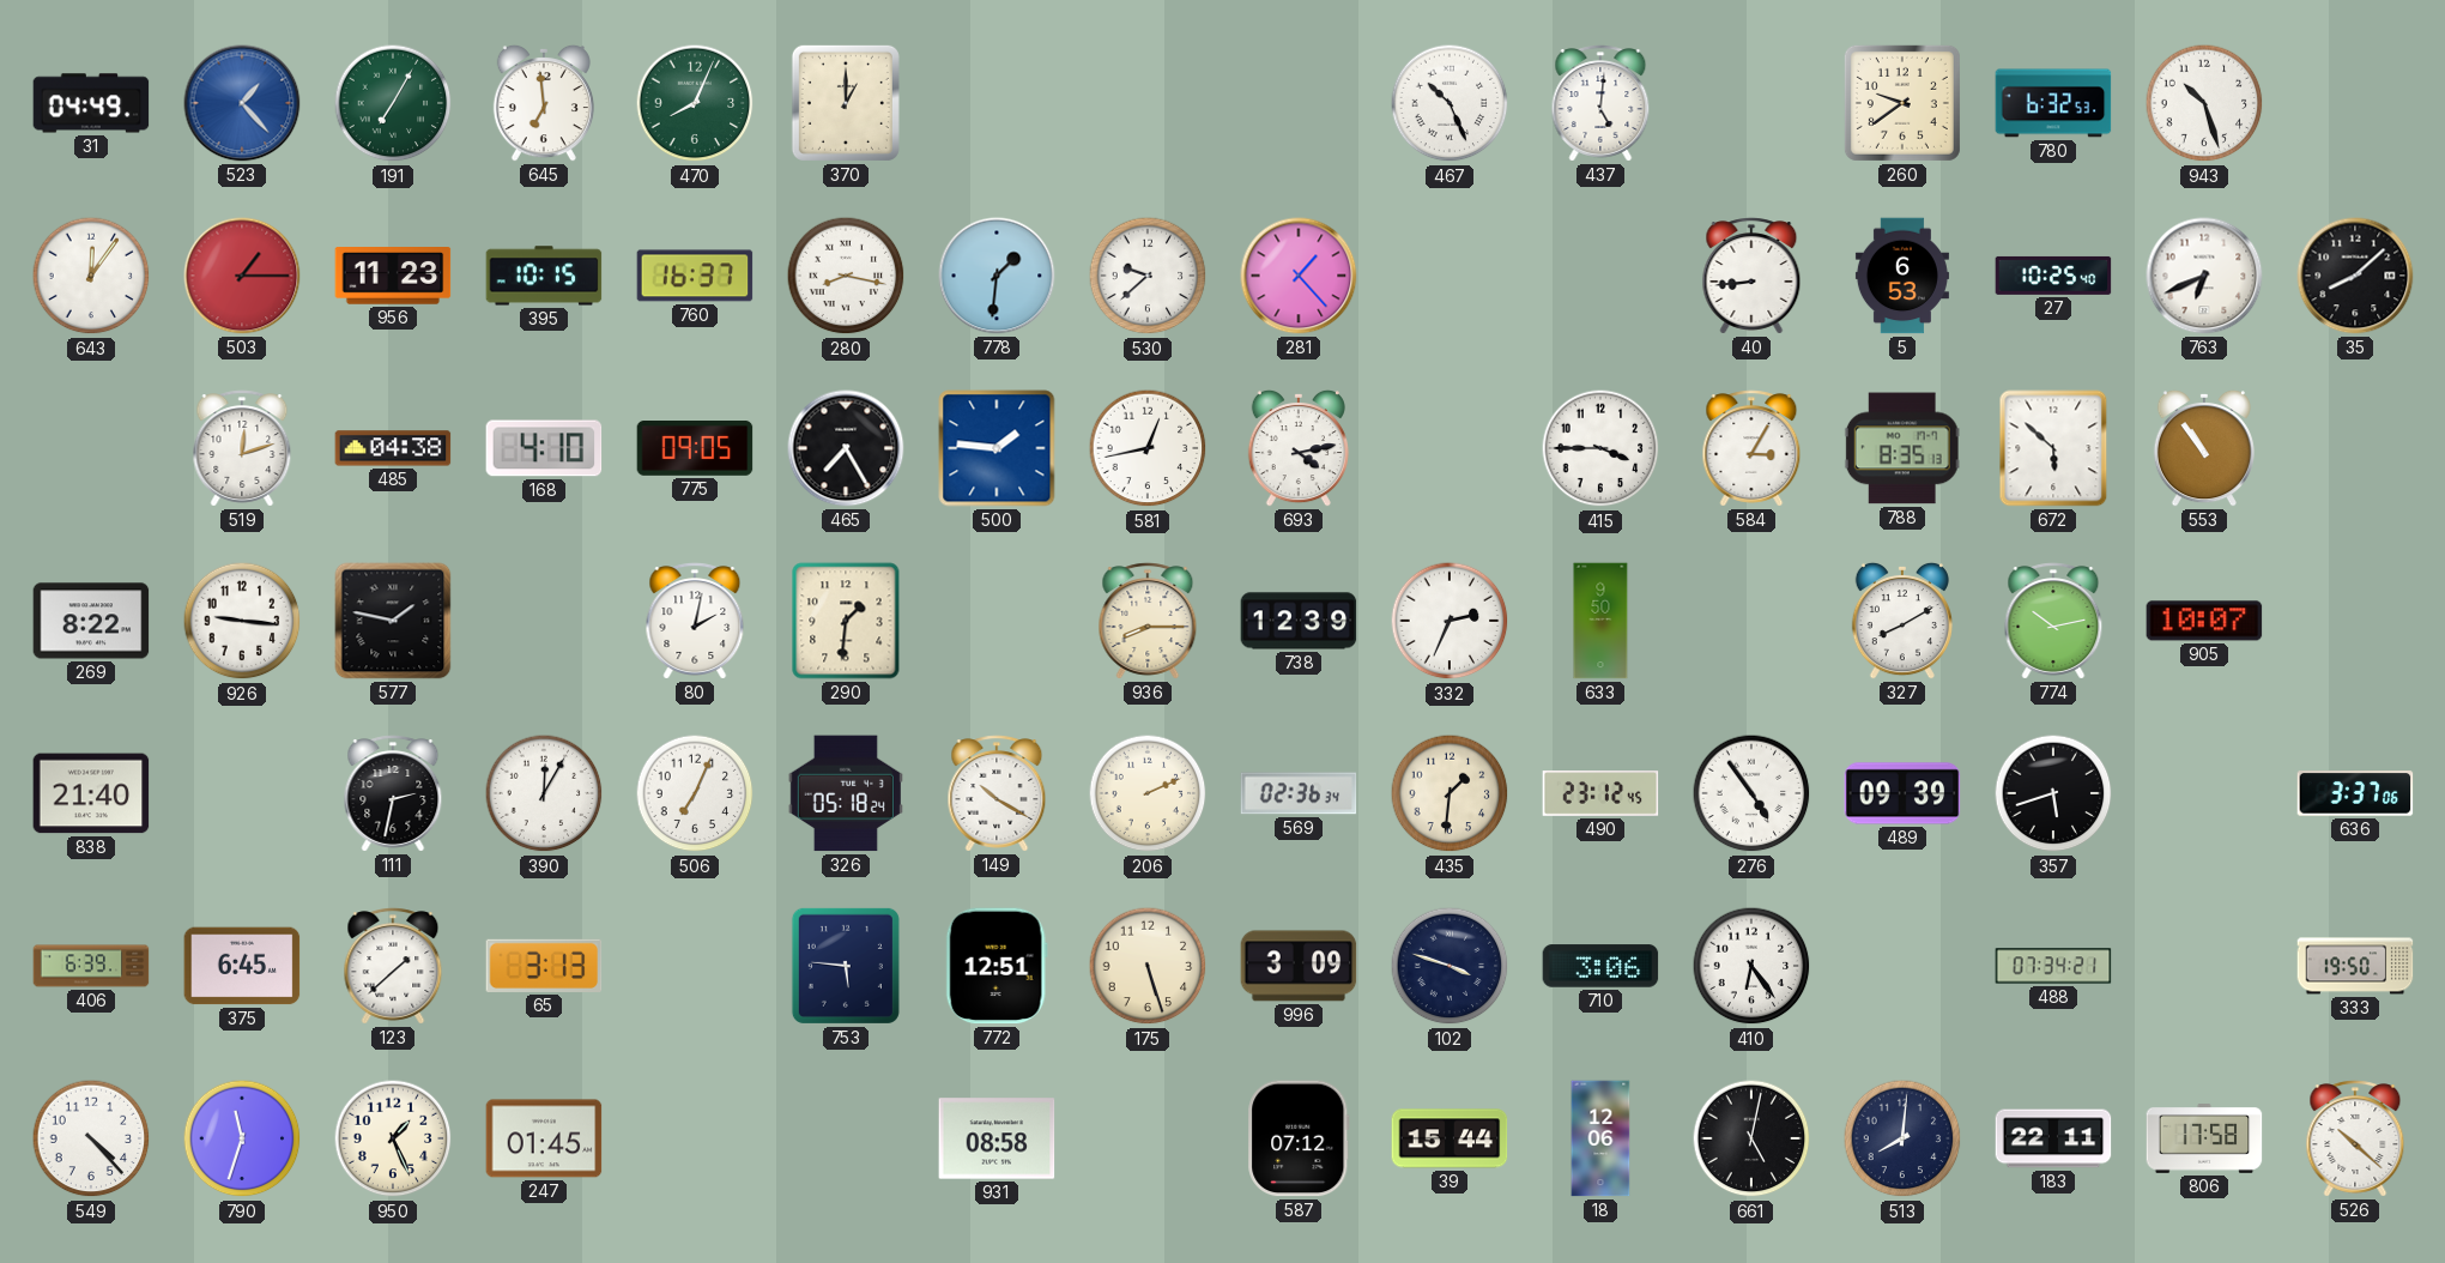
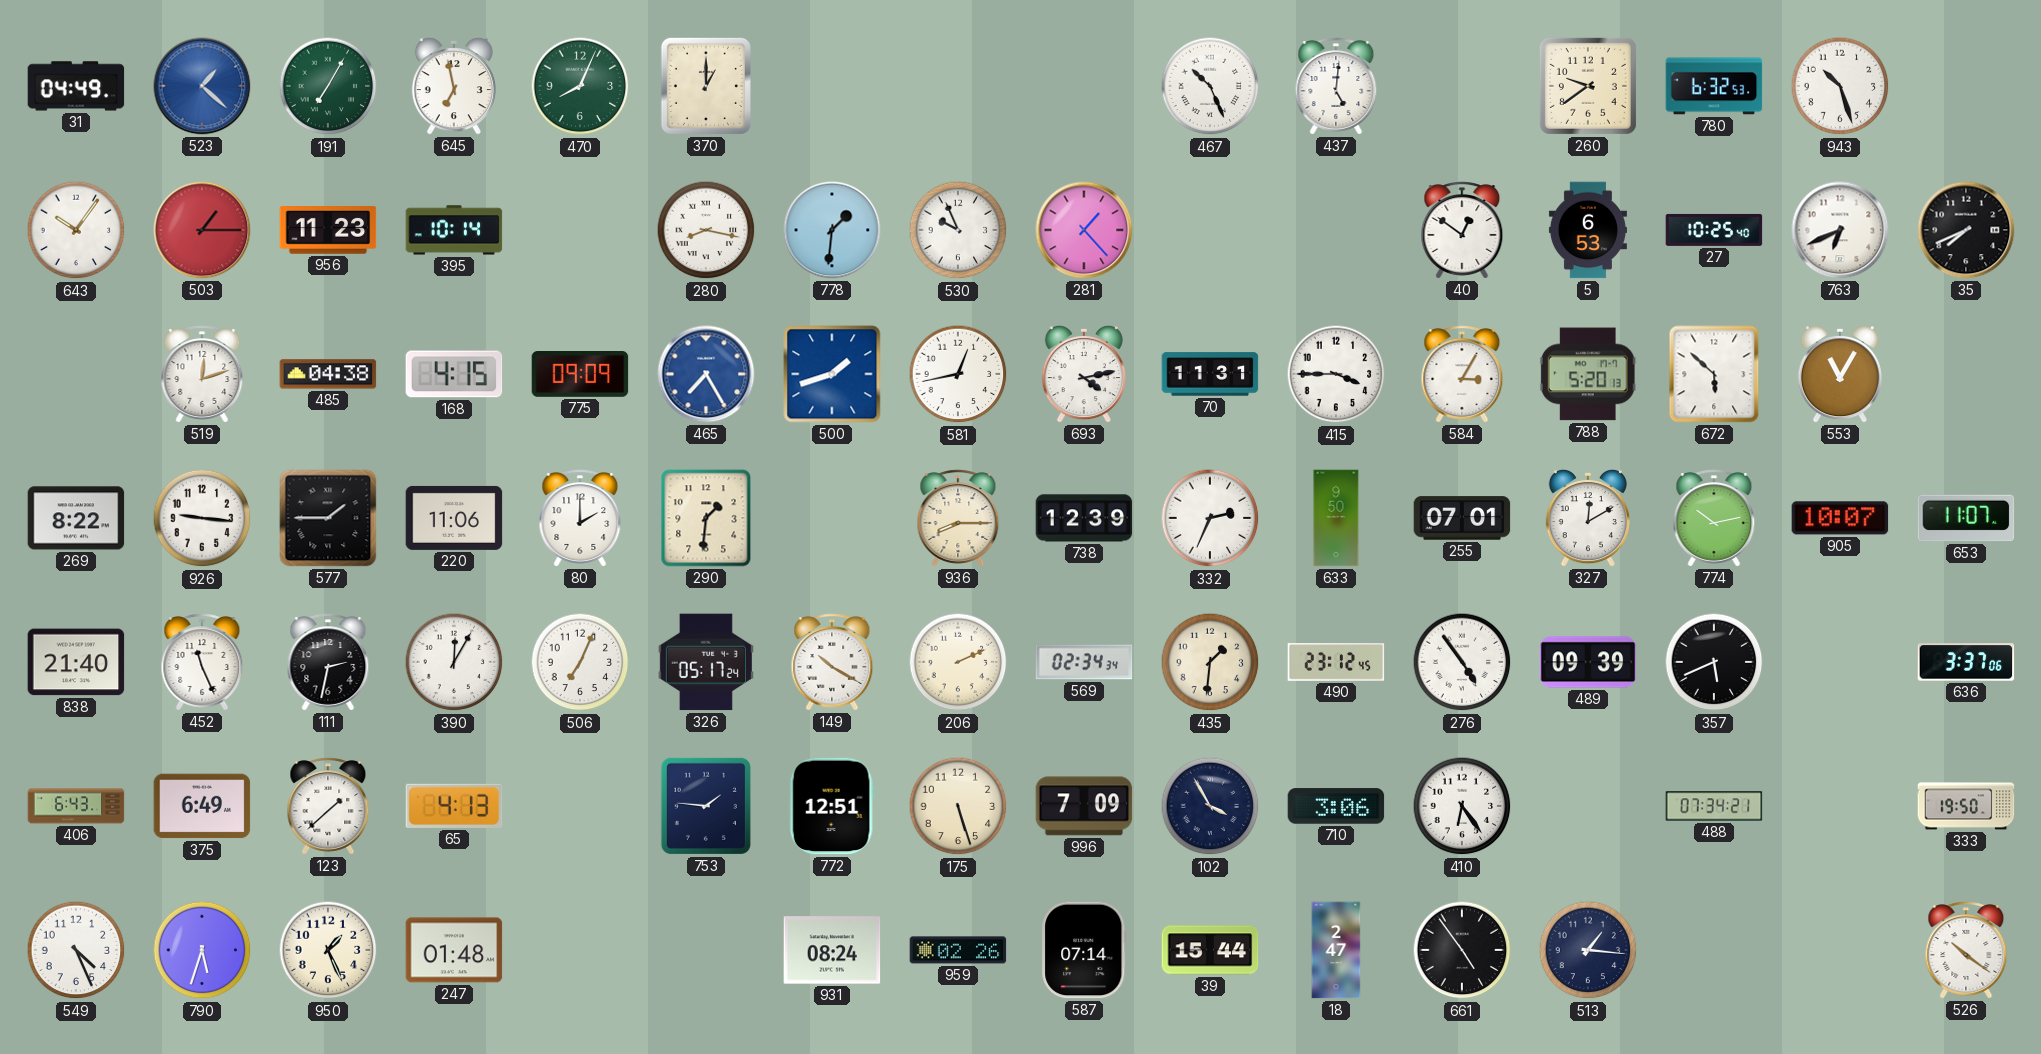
523: 1:23 -> 1:22 (202, 86)
645: 6:59 -> 6:58 (454, 86)
643: 12:06 -> 10:06 (76, 230)
395: 10:15 -> 10:14 (454, 230)
760: 16:37 -> none (695, 276)
530: 9:38 -> 9:56 (958, 230)
40: 8:44 -> 12:51 (1462, 230)
35: 8:08 -> 7:41 (1966, 230)
168: 4:10 -> 4:15 (454, 374)
775: 09:05 -> 09:09 (580, 375)
465 dial: black -> blue (706, 374)
500: 1:46 -> 1:42 (832, 374)
70: none -> 11:31 (1210, 374)
788: 8:35 -> 5:20 (1588, 374)
553: 10:54 -> 11:05 (1840, 374)
577: 1:47 -> 1:45 (328, 518)
220: none -> 11:06 (454, 518)
80: 2:02 -> 2:00 (580, 518)
255: none -> 07:01 (1462, 518)
327: 8:10 -> 12:10 (1588, 518)
653: none -> 11:07 (1966, 518)
452: none -> 11:26 (202, 662)
326: 05:18 -> 05:17 (706, 662)
569: 02:36 -> 02:34 (1084, 662)
357: 5:42 -> 5:41 (1714, 662)
406: 6:39 -> 6:43 (76, 806)
375: 6:45 -> 6:49 (202, 806)
65: 3:13 -> 4:13 (454, 806)
753: 5:46 -> 1:46 (706, 806)
996: 3:09 -> 7:09 (1084, 806)
102: 3:48 -> 3:55 (1210, 806)
549: 4:23 -> 4:26 (76, 950)
790: 11:33 -> 5:33 (202, 950)
247: 01:45 -> 01:48 (454, 950)
931: 08:58 -> 08:24 (832, 950)
959: none -> 02:26 (958, 950)
587: 07:12 -> 07:14 (1084, 950)
18: 12:06 -> 2:47 (1336, 950)
661: 5:02 -> 4:54 (1462, 950)
513: 8:01 -> 1:16 (1588, 950)
183: 22:11 -> none (2053, 1138)
806: 17:58 -> none (2204, 1140)
526: 10:22 -> 10:21 (1966, 950)
